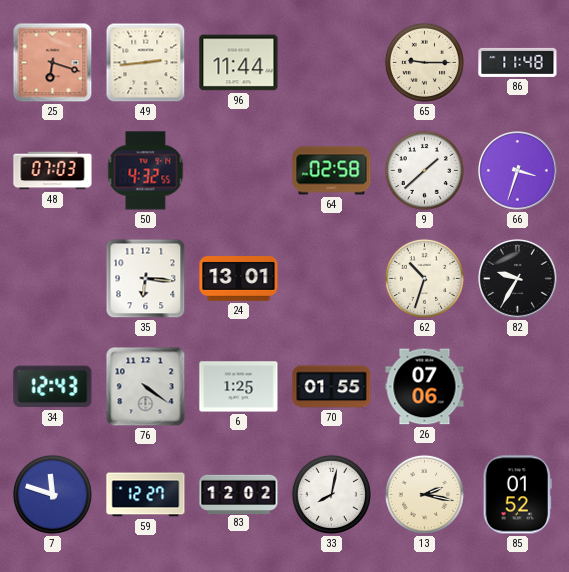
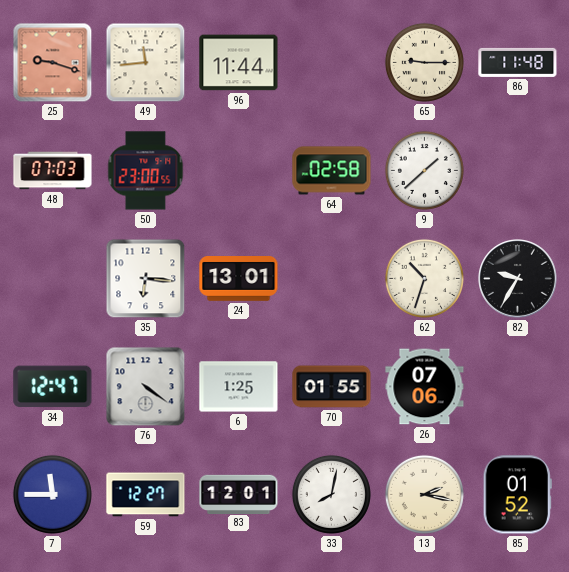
25: 6:18 -> 9:18 (53, 63)
49: 2:44 -> 11:44 (146, 63)
50: 4:32 -> 23:00 (146, 171)
66: 3:33 -> none (518, 171)
34: 12:43 -> 12:47 (53, 387)
7: 11:48 -> 11:45 (52, 494)
83: 12:02 -> 12:01 (239, 494)
